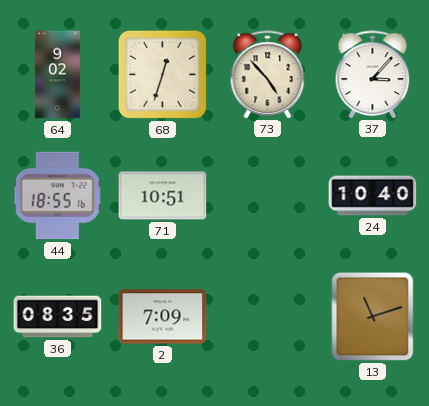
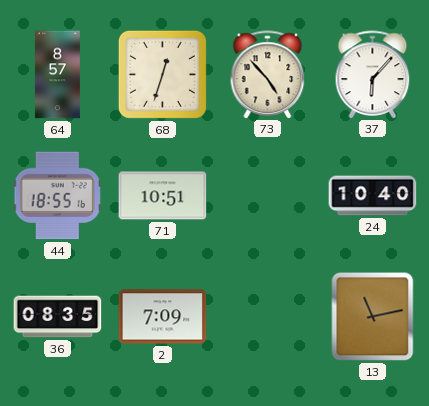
64: 9:02 -> 8:57 (57, 75)
37: 3:07 -> 6:07 (373, 74)
13: 11:12 -> 11:13 (373, 317)
